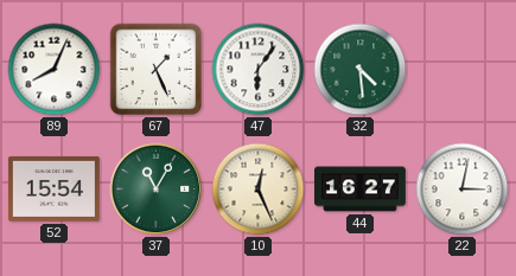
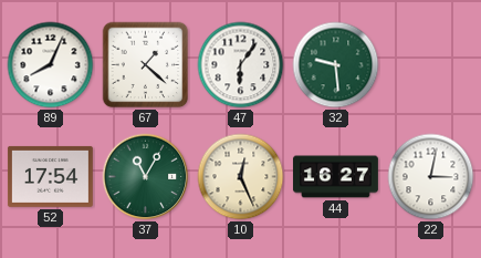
67: 1:26 -> 1:22 (146, 65)
32: 4:29 -> 9:29 (336, 65)
52: 15:54 -> 17:54 (50, 176)
